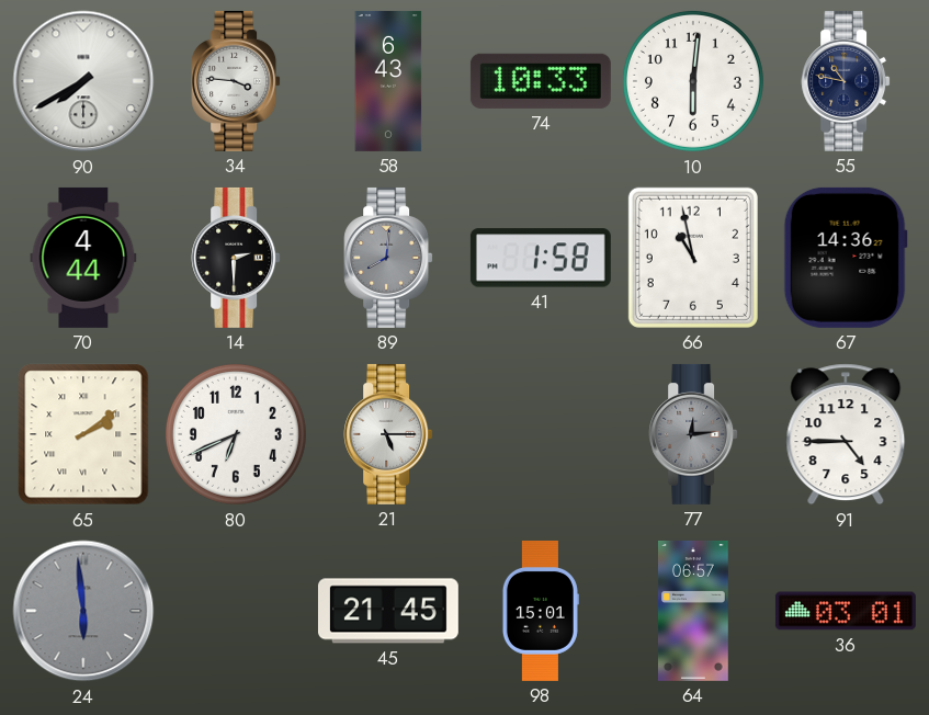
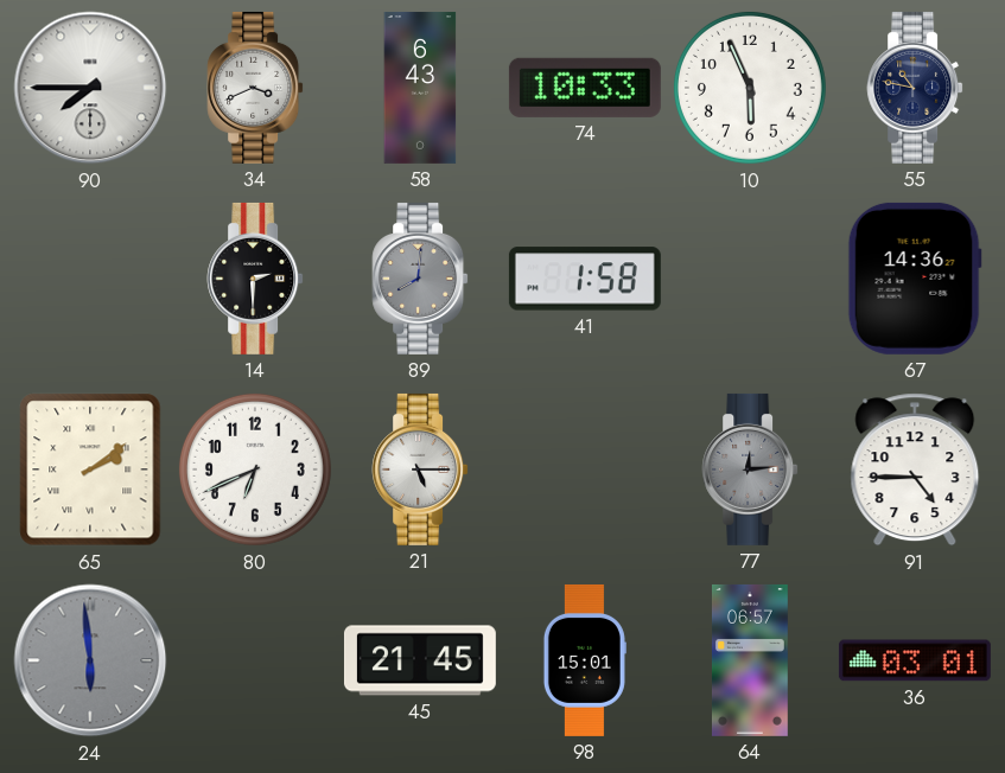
90: 7:40 -> 7:45 (90, 88)
34: 3:46 -> 3:41 (255, 88)
10: 6:01 -> 5:56 (750, 88)
70: 4:44 -> none (83, 258)
66: 10:58 -> none (693, 258)
